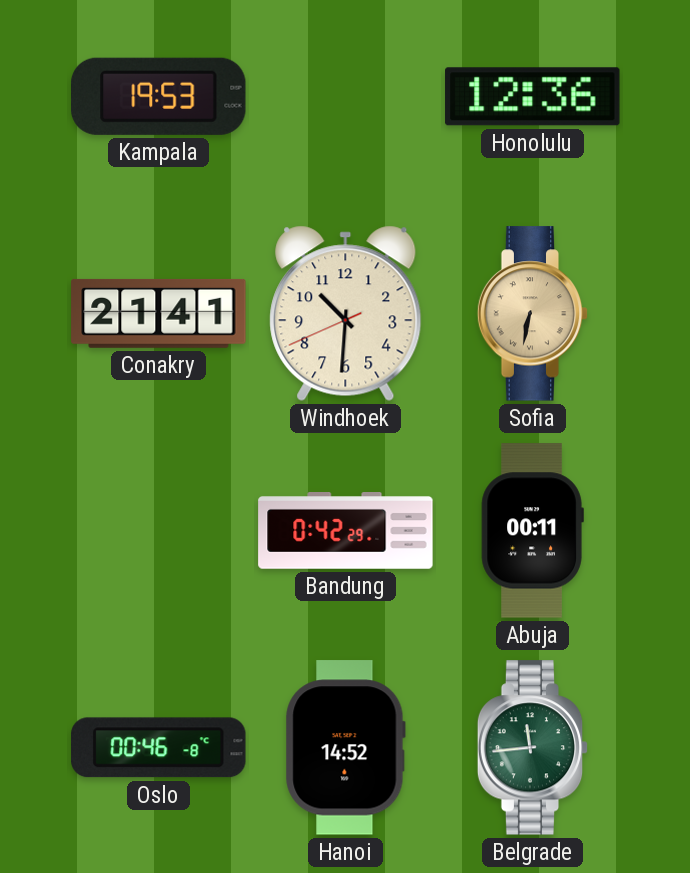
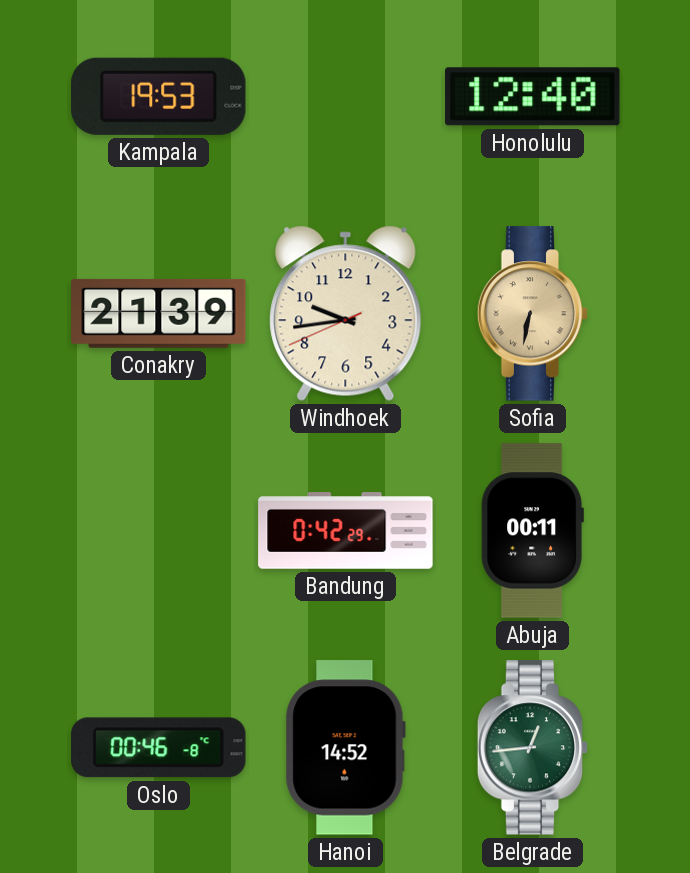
Honolulu: 12:36 -> 12:40 (533, 97)
Conakry: 21:41 -> 21:39 (159, 313)
Windhoek: 10:30 -> 9:43 (346, 313)
Belgrade: 11:44 -> 12:44 (533, 748)
